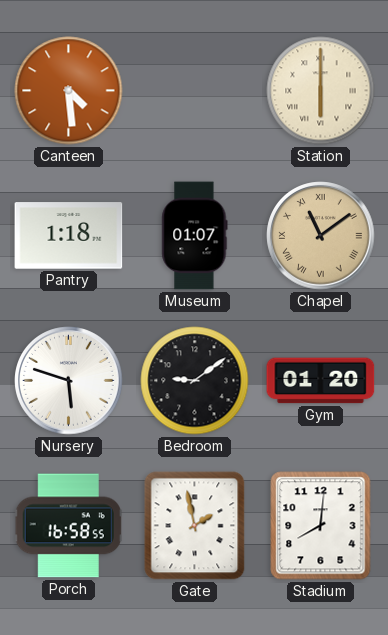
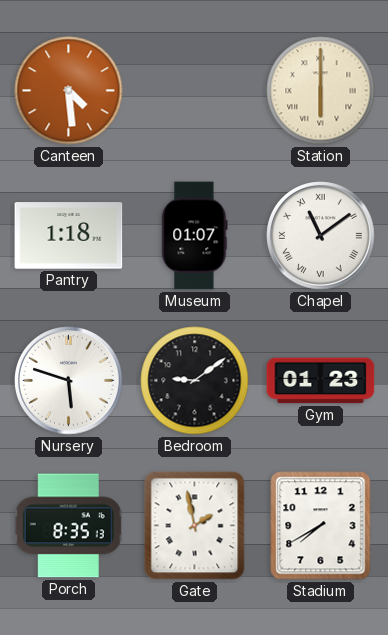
Chapel dial: champagne -> white (321, 236)
Gym: 01:20 -> 01:23 (321, 381)
Porch: 16:58 -> 8:35 (68, 526)
Stadium: 8:01 -> 7:40 (321, 526)
